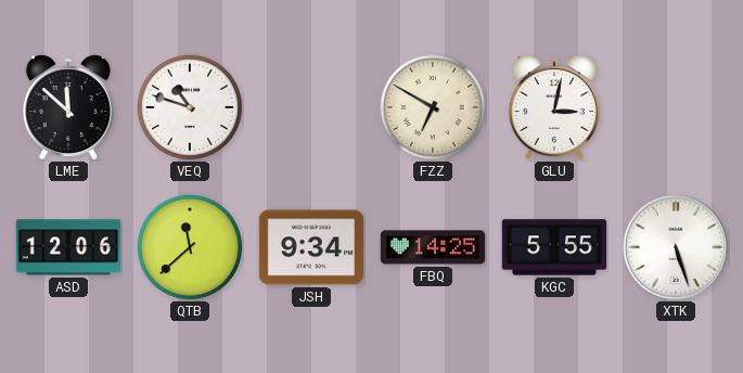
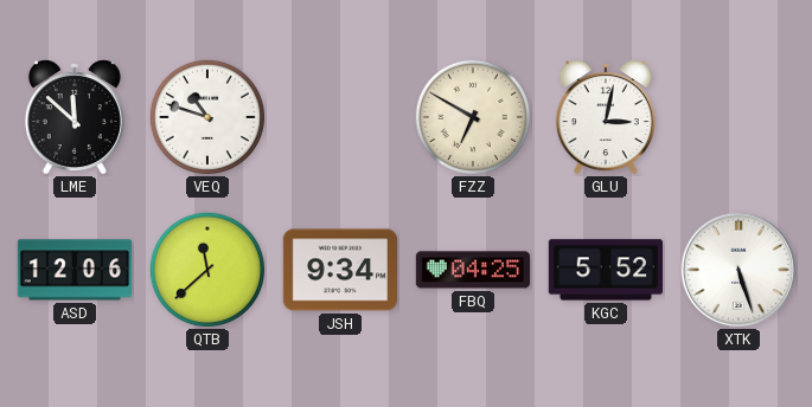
FBQ: 14:25 -> 04:25 (473, 270)
KGC: 5:55 -> 5:52 (605, 270)
